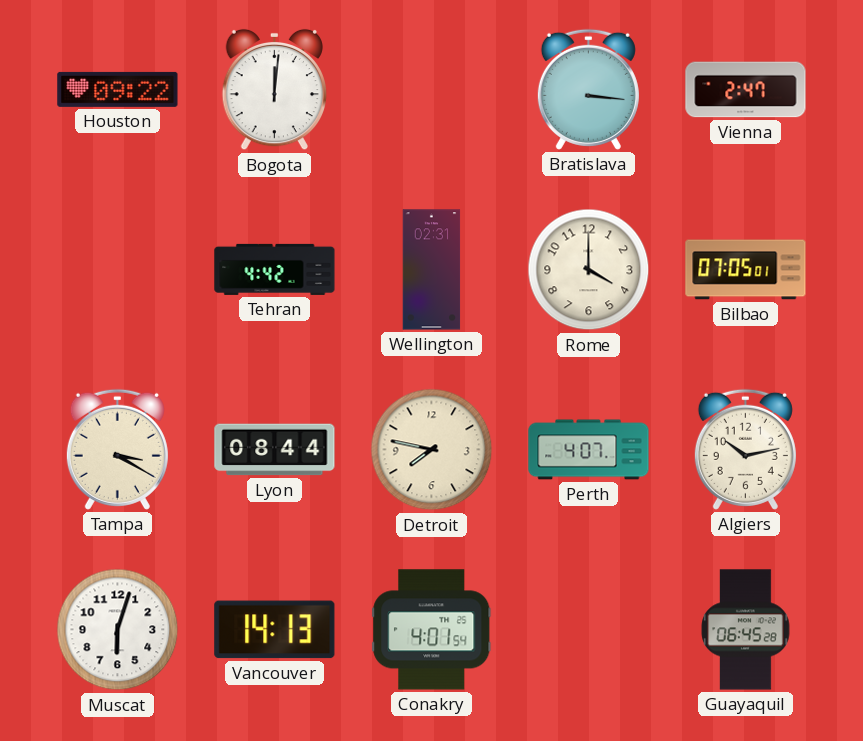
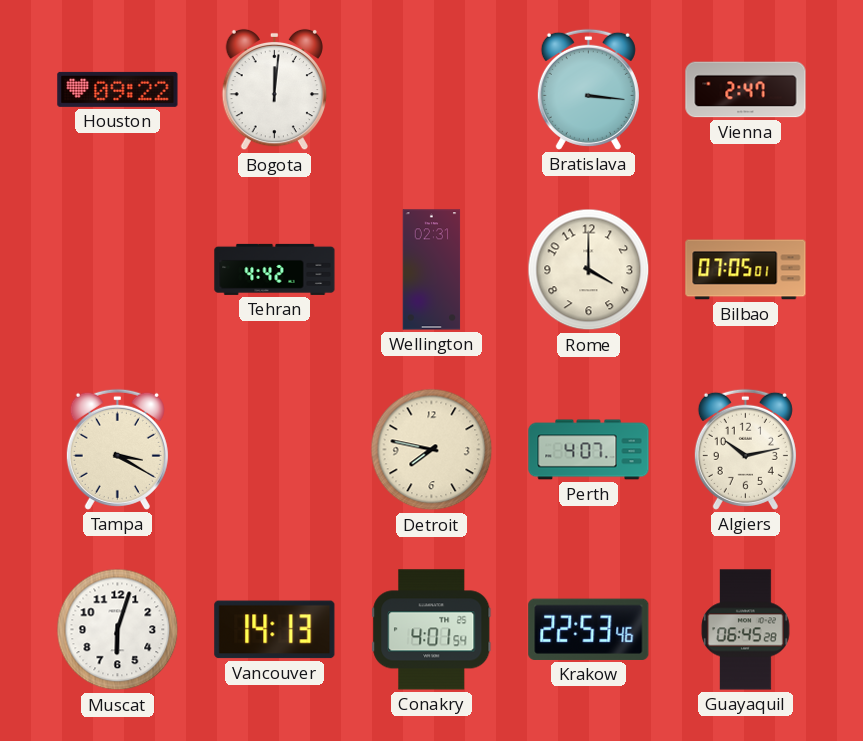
Lyon: 08:44 -> none (275, 450)
Krakow: none -> 22:53 (589, 629)
